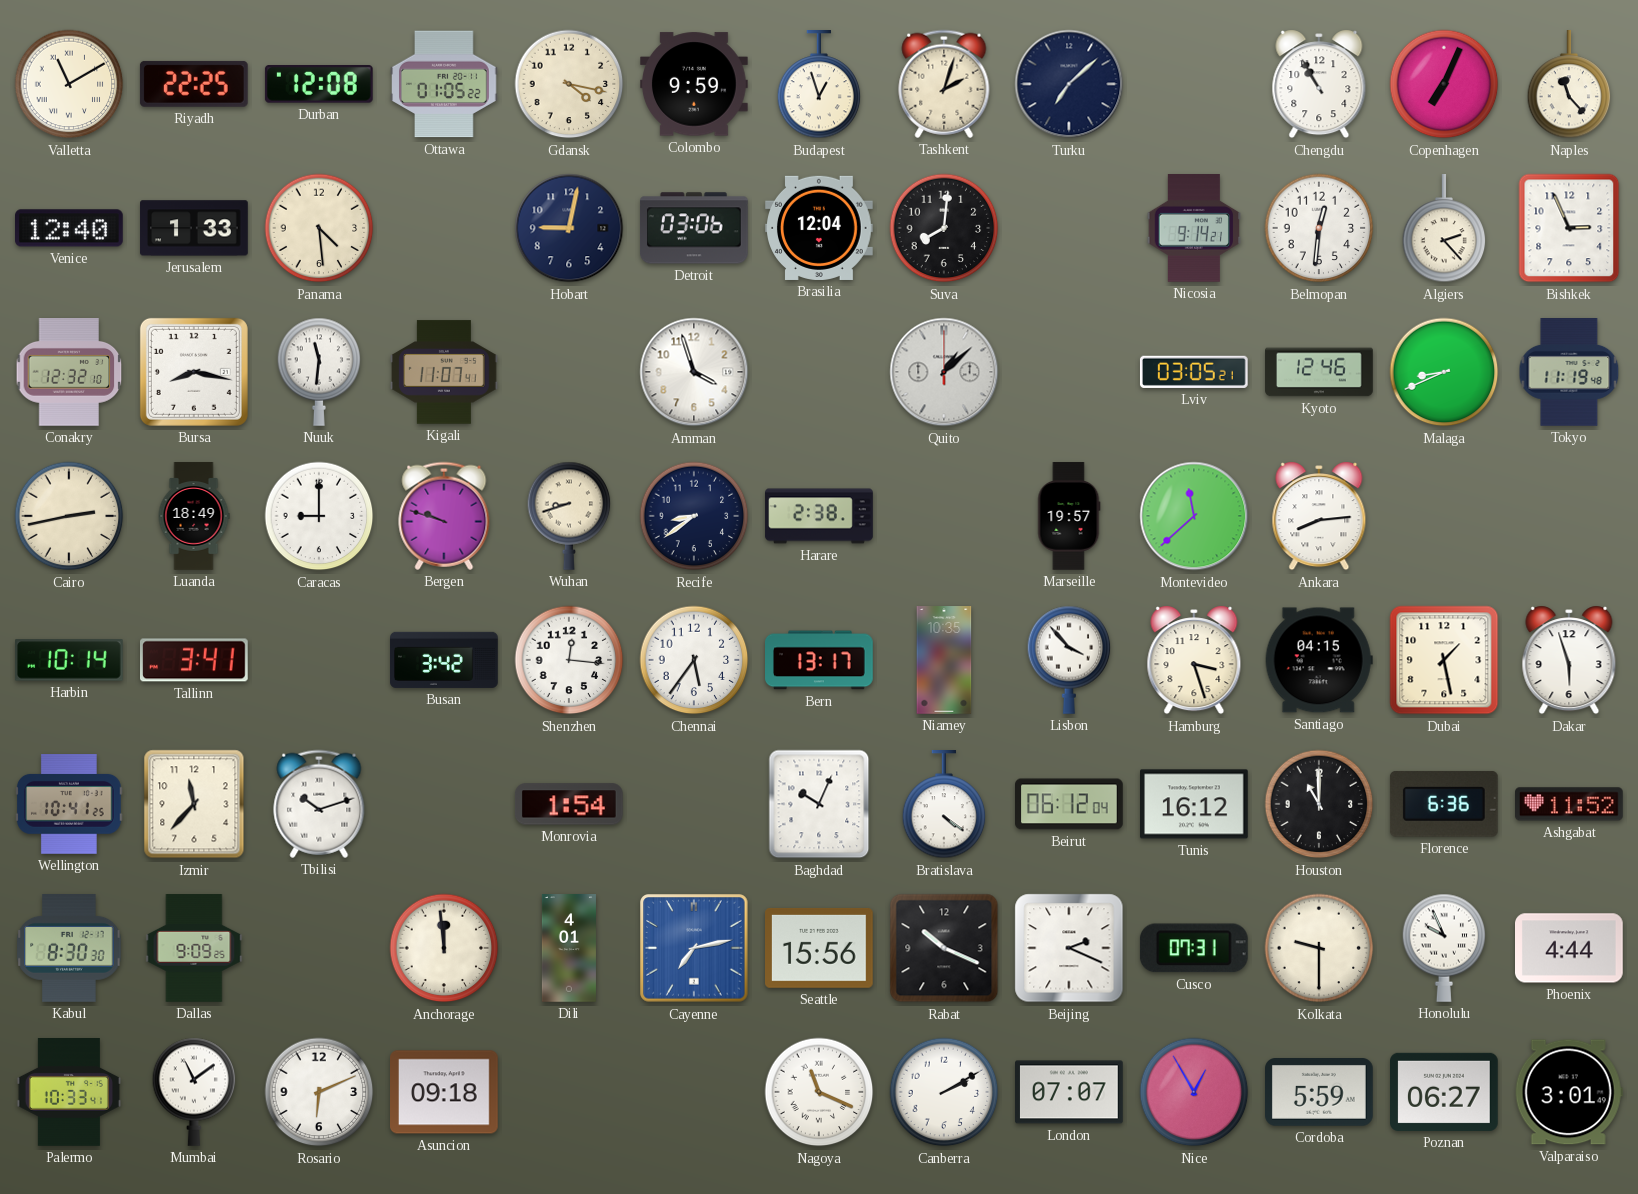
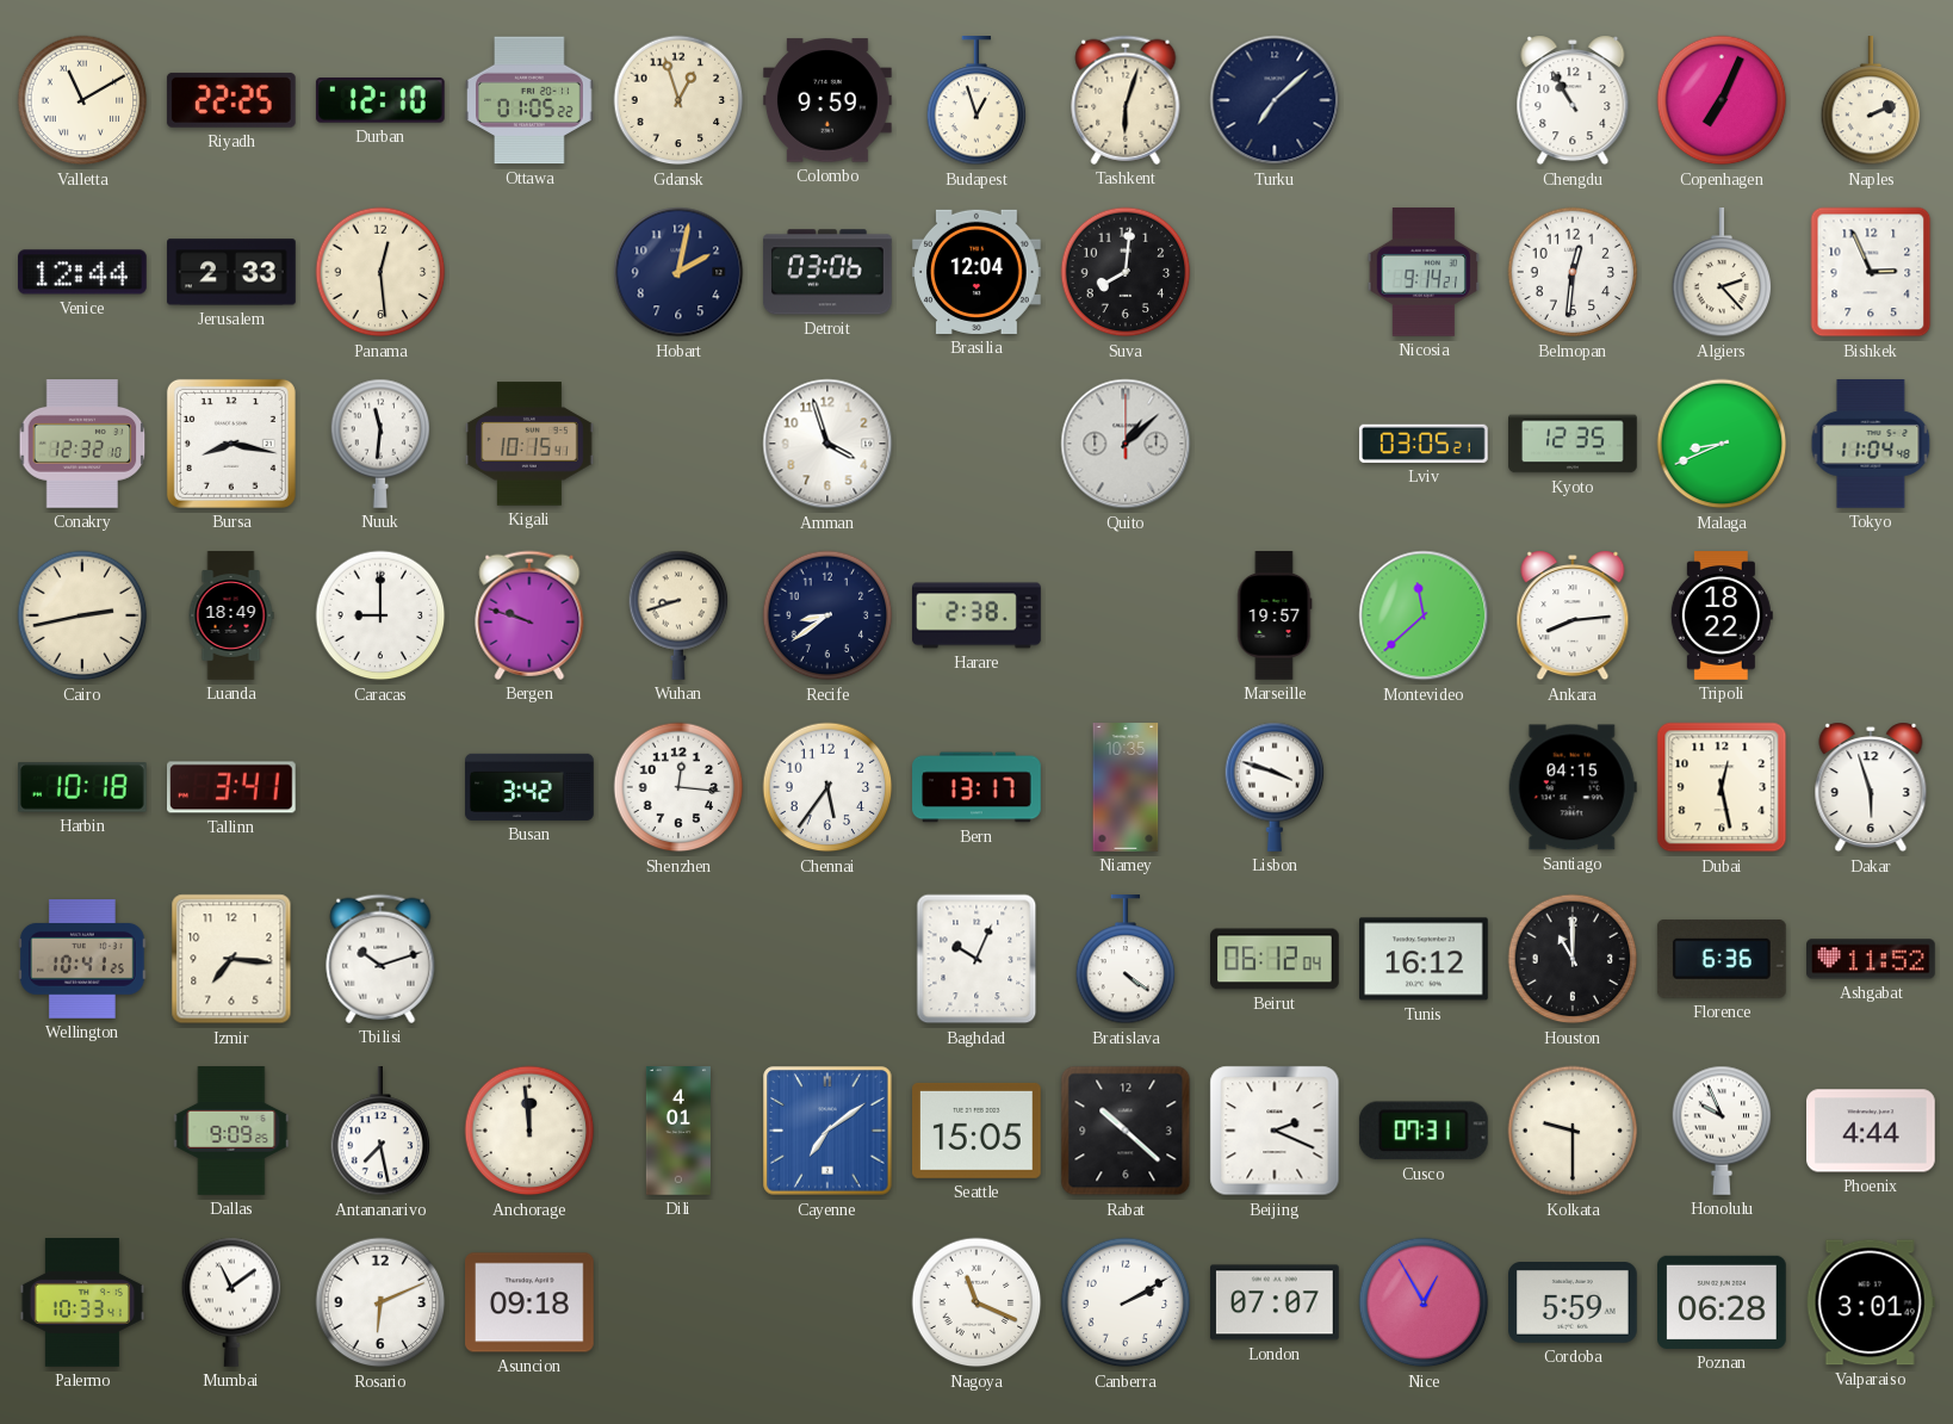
Durban: 12:08 -> 12:10 (380, 101)
Gdansk: 4:17 -> 12:57 (678, 100)
Tashkent: 2:03 -> 6:03 (1126, 100)
Naples: 11:23 -> 2:11 (1871, 101)
Venice: 12:40 -> 12:44 (83, 272)
Jerusalem: 1:33 -> 2:33 (231, 272)
Panama: 4:29 -> 12:29 (380, 272)
Hobart: 9:02 -> 2:02 (678, 272)
Kigali: 11:07 -> 10:15 (529, 444)
Kyoto: 12:46 -> 12:35 (1573, 444)
Tokyo: 11:19 -> 11:04 (1871, 445)
Tripoli: none -> 18:22 (1722, 617)
Harbin: 10:14 -> 10:18 (83, 787)
Lisbon: 3:53 -> 3:48 (1275, 787)
Hamburg: 3:27 -> none (1194, 660)
Dubai: 1:28 -> 12:28 (1722, 787)
Izmir: 11:37 -> 7:16 (231, 959)
Monrovia: 1:54 -> none (569, 804)
Kabul: 8:30 -> none (69, 949)
Antananarivo: none -> 7:28 (380, 1132)
Cayenne: 7:13 -> 7:09 (827, 1131)
Seattle: 15:56 -> 15:05 (978, 1131)
Rabat: 10:19 -> 10:22 (1126, 1131)
Poznan: 06:27 -> 06:28 (1723, 1302)
